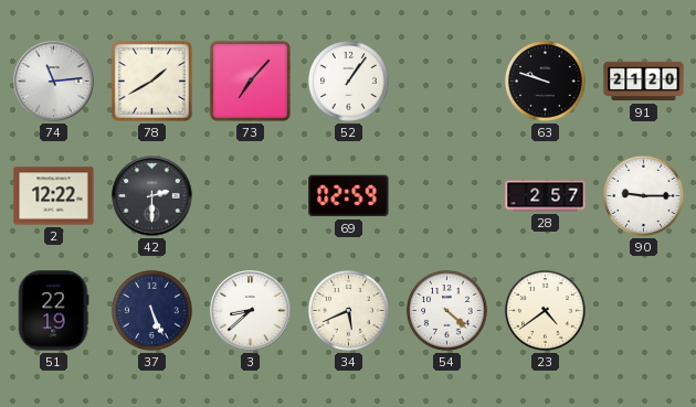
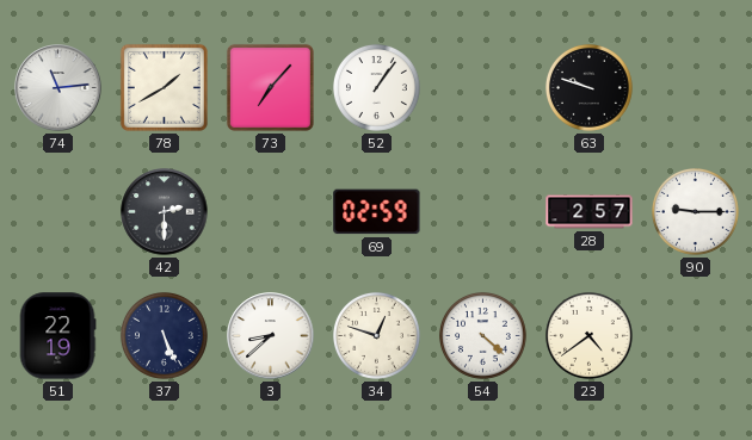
91: 21:20 -> none (644, 82)
2: 12:22 -> none (54, 196)
34: 5:41 -> 12:48 (376, 335)
